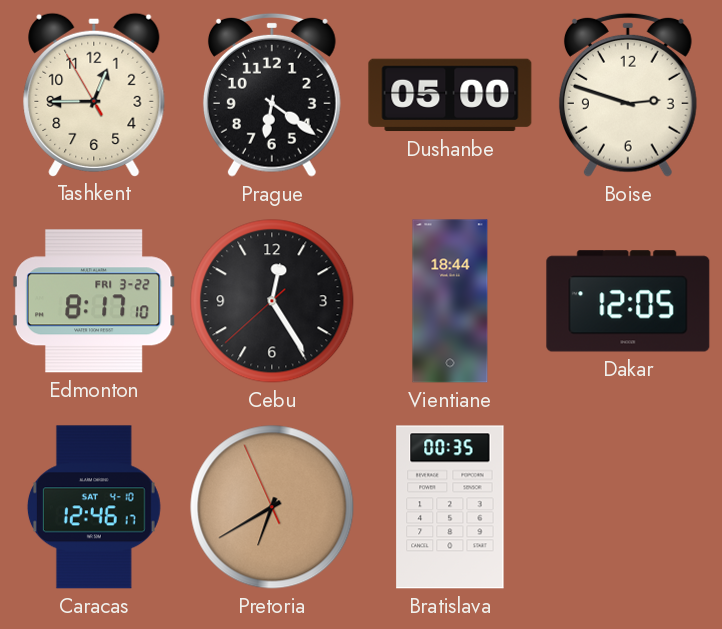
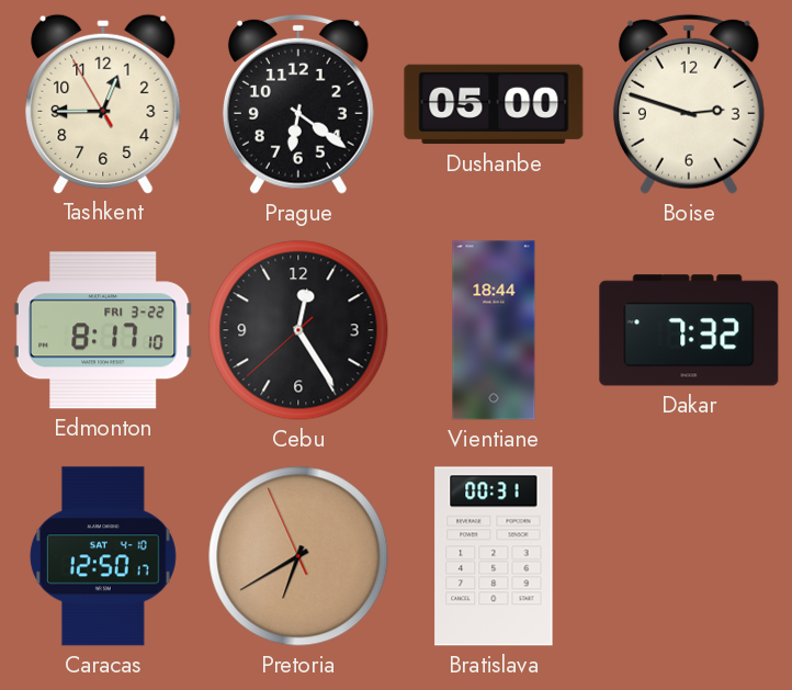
Dakar: 12:05 -> 7:32 (689, 330)
Caracas: 12:46 -> 12:50 (103, 556)
Bratislava: 00:35 -> 00:31 (494, 556)
